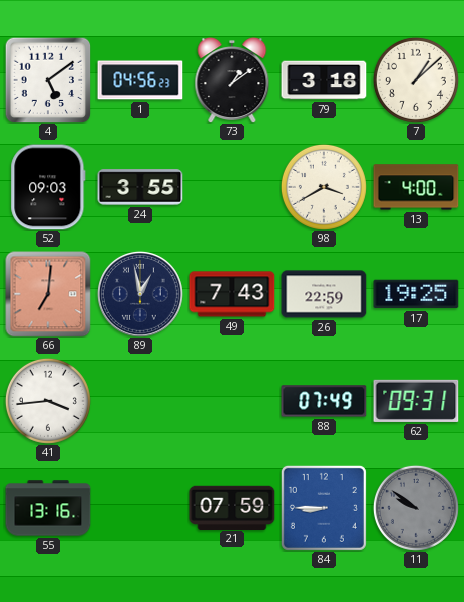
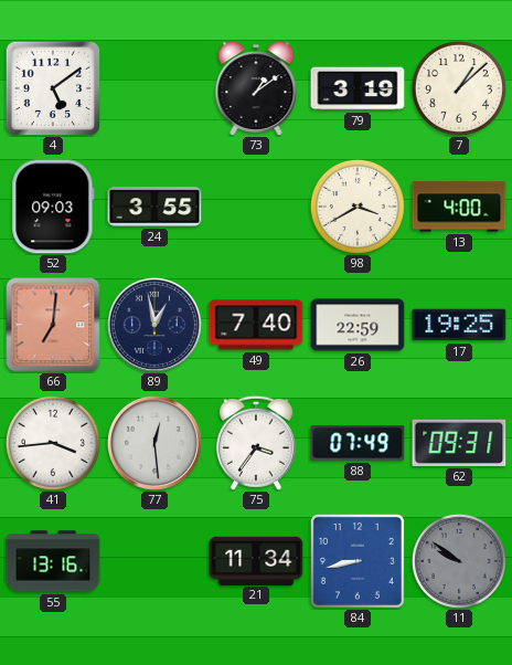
1: 04:56 -> none (140, 80)
79: 3:18 -> 3:19 (358, 88)
49: 7:43 -> 7:40 (256, 325)
77: none -> 12:29 (154, 443)
75: none -> 3:36 (256, 443)
21: 07:59 -> 11:34 (256, 560)
84: 8:45 -> 8:43 (358, 561)
